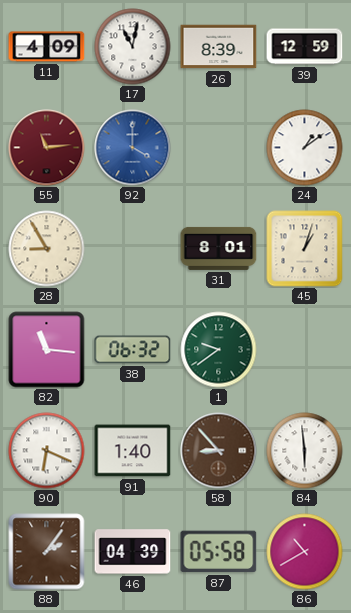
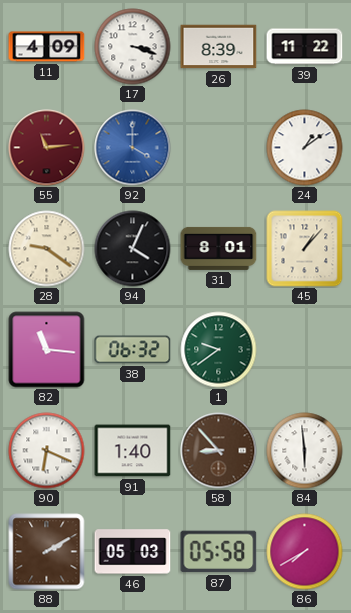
17: 11:02 -> 3:18 (133, 47)
39: 12:59 -> 11:22 (305, 47)
28: 8:55 -> 9:21 (47, 249)
94: none -> 4:04 (133, 249)
45: 1:03 -> 1:07 (305, 249)
88: 2:06 -> 2:10 (47, 552)
46: 04:39 -> 05:03 (133, 552)
86: 10:40 -> 7:40 (305, 552)
